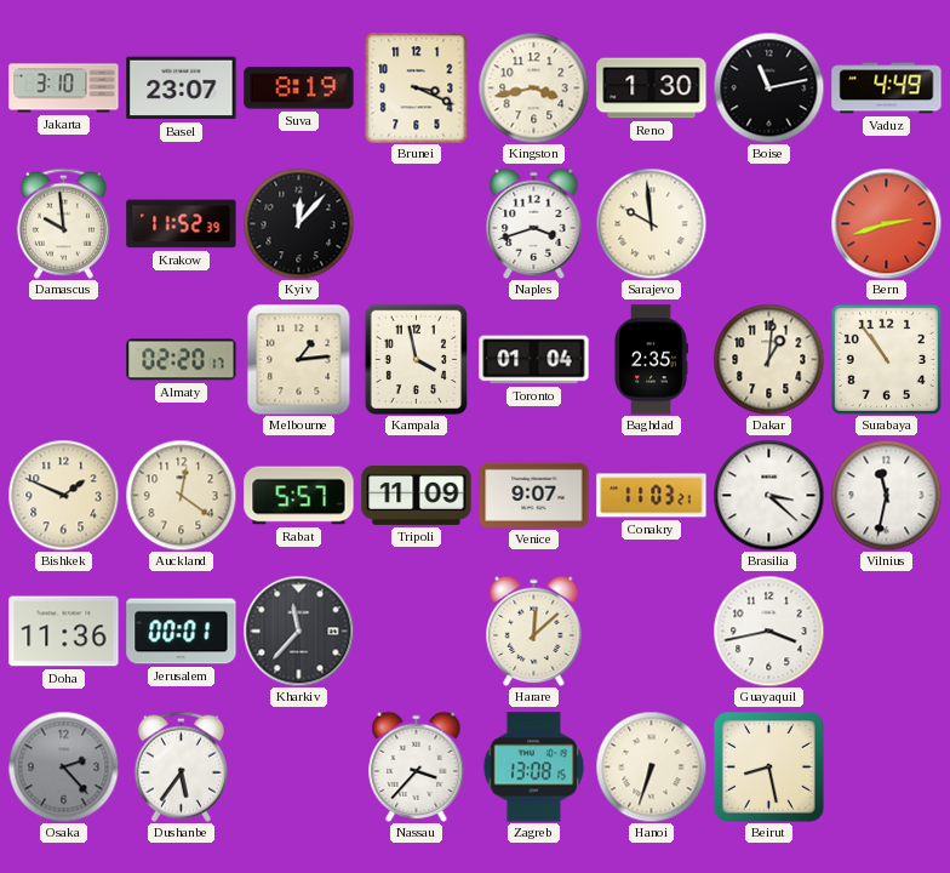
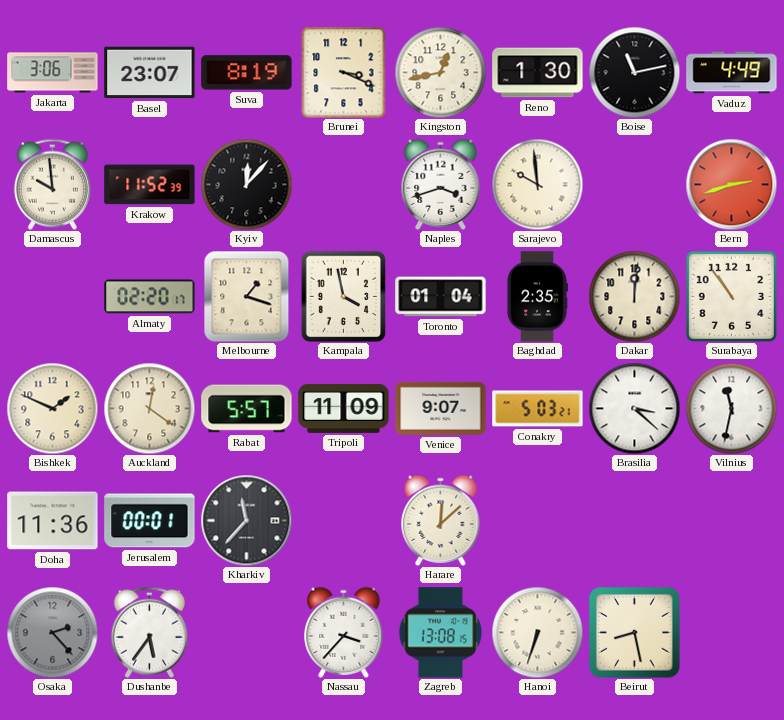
Jakarta: 3:10 -> 3:06 (53, 73)
Kingston: 3:43 -> 12:43 (440, 72)
Melbourne: 1:14 -> 1:18 (247, 296)
Dakar: 1:01 -> 12:01 (634, 296)
Conakry: 11:03 -> 5:03 (538, 409)
Guayaquil: 3:43 -> none (768, 630)
